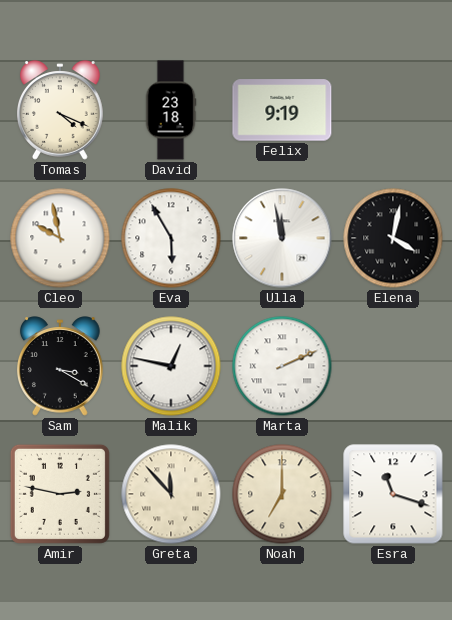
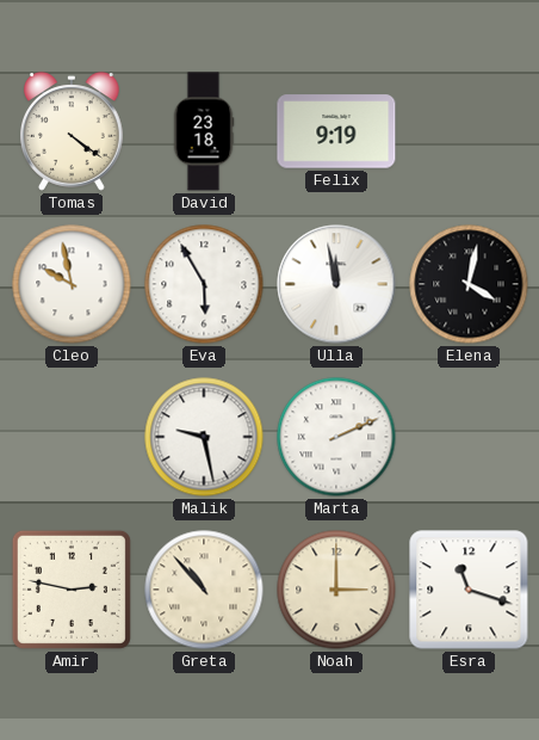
Tomas: 4:19 -> 4:21 (73, 131)
Sam: 3:20 -> none (61, 366)
Malik: 12:47 -> 9:28 (204, 437)
Greta: 11:53 -> 10:53 (204, 590)
Noah: 7:00 -> 3:00 (336, 590)
